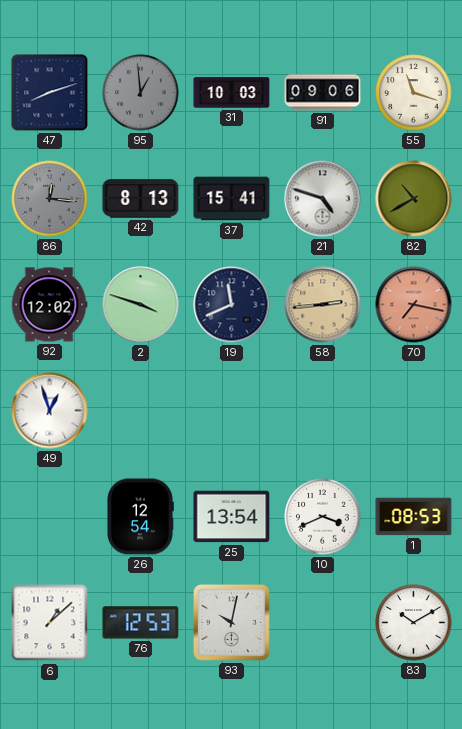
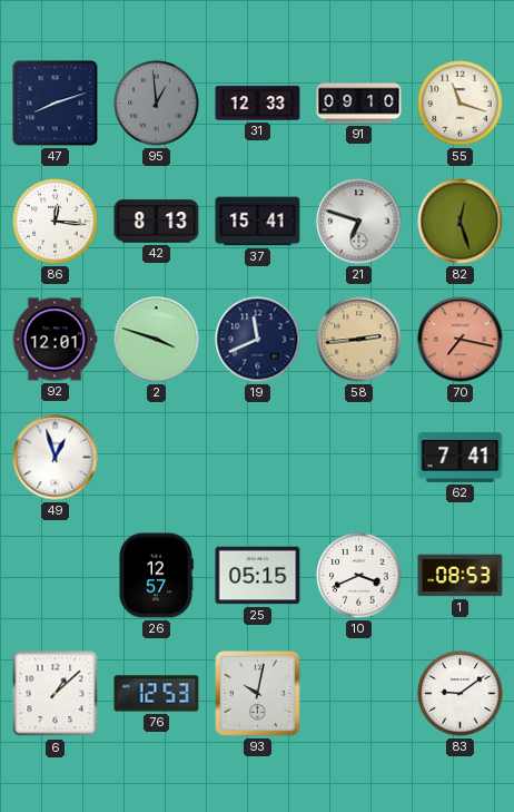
31: 10:03 -> 12:33 (258, 104)
91: 09:06 -> 09:10 (359, 104)
86 dial: grey -> white (56, 222)
21: 4:48 -> 6:48 (359, 222)
82: 10:40 -> 12:27 (461, 222)
92: 12:02 -> 12:01 (55, 340)
62: none -> 7:41 (461, 457)
26: 12:54 -> 12:57 (156, 576)
25: 13:54 -> 05:15 (258, 576)
83: 10:10 -> 9:09 (461, 694)
